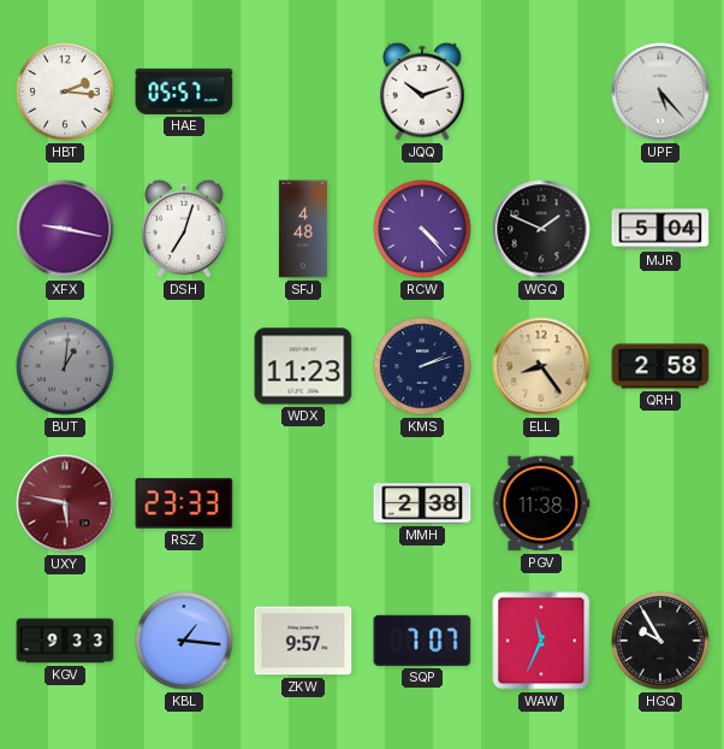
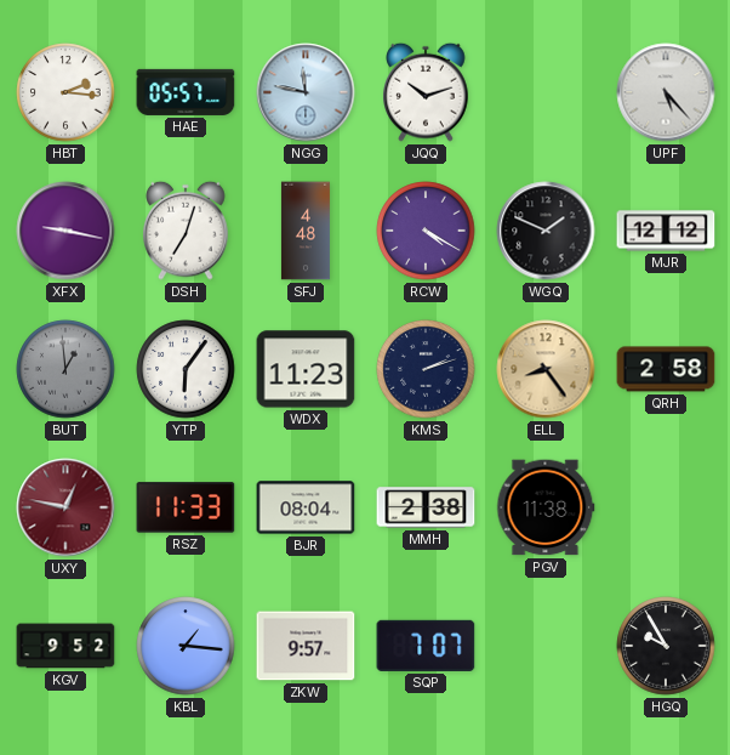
NGG: none -> 11:47 (306, 92)
RCW: 4:23 -> 4:20 (426, 231)
MJR: 5:04 -> 12:12 (666, 231)
BUT: 1:01 -> 12:59 (65, 369)
YTP: none -> 6:06 (186, 369)
UXY: 5:47 -> 12:47 (65, 507)
RSZ: 23:33 -> 11:33 (186, 507)
BJR: none -> 08:04 (306, 507)
KGV: 9:33 -> 9:52 (65, 646)
WAW: 11:34 -> none (541, 641)
